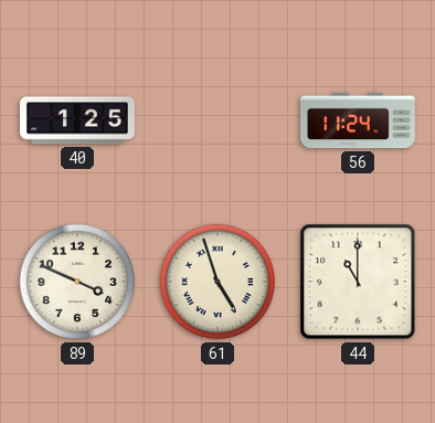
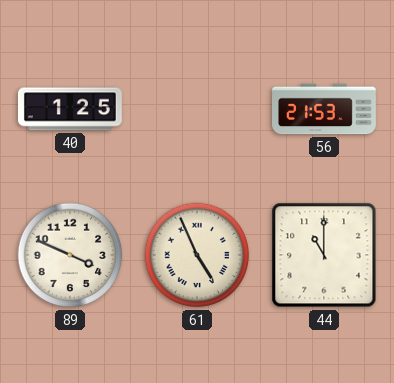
56: 11:24 -> 21:53 (325, 109)
61: 4:57 -> 4:56 (197, 255)
